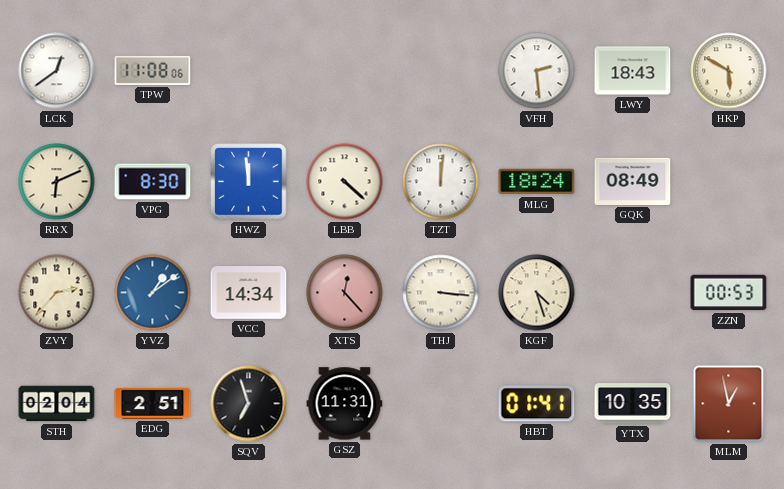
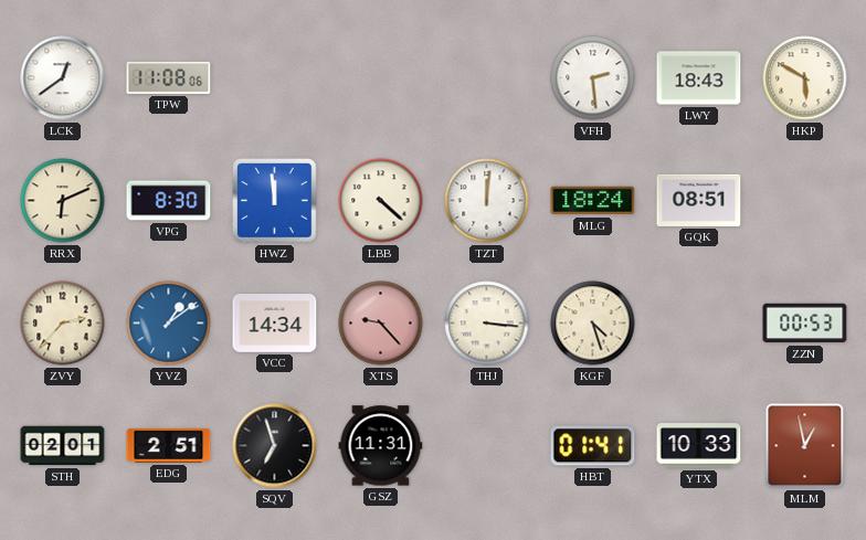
GQK: 08:49 -> 08:51 (699, 200)
XTS: 12:23 -> 9:23 (381, 324)
STH: 02:04 -> 02:01 (63, 446)
YTX: 10:35 -> 10:33 (699, 446)
